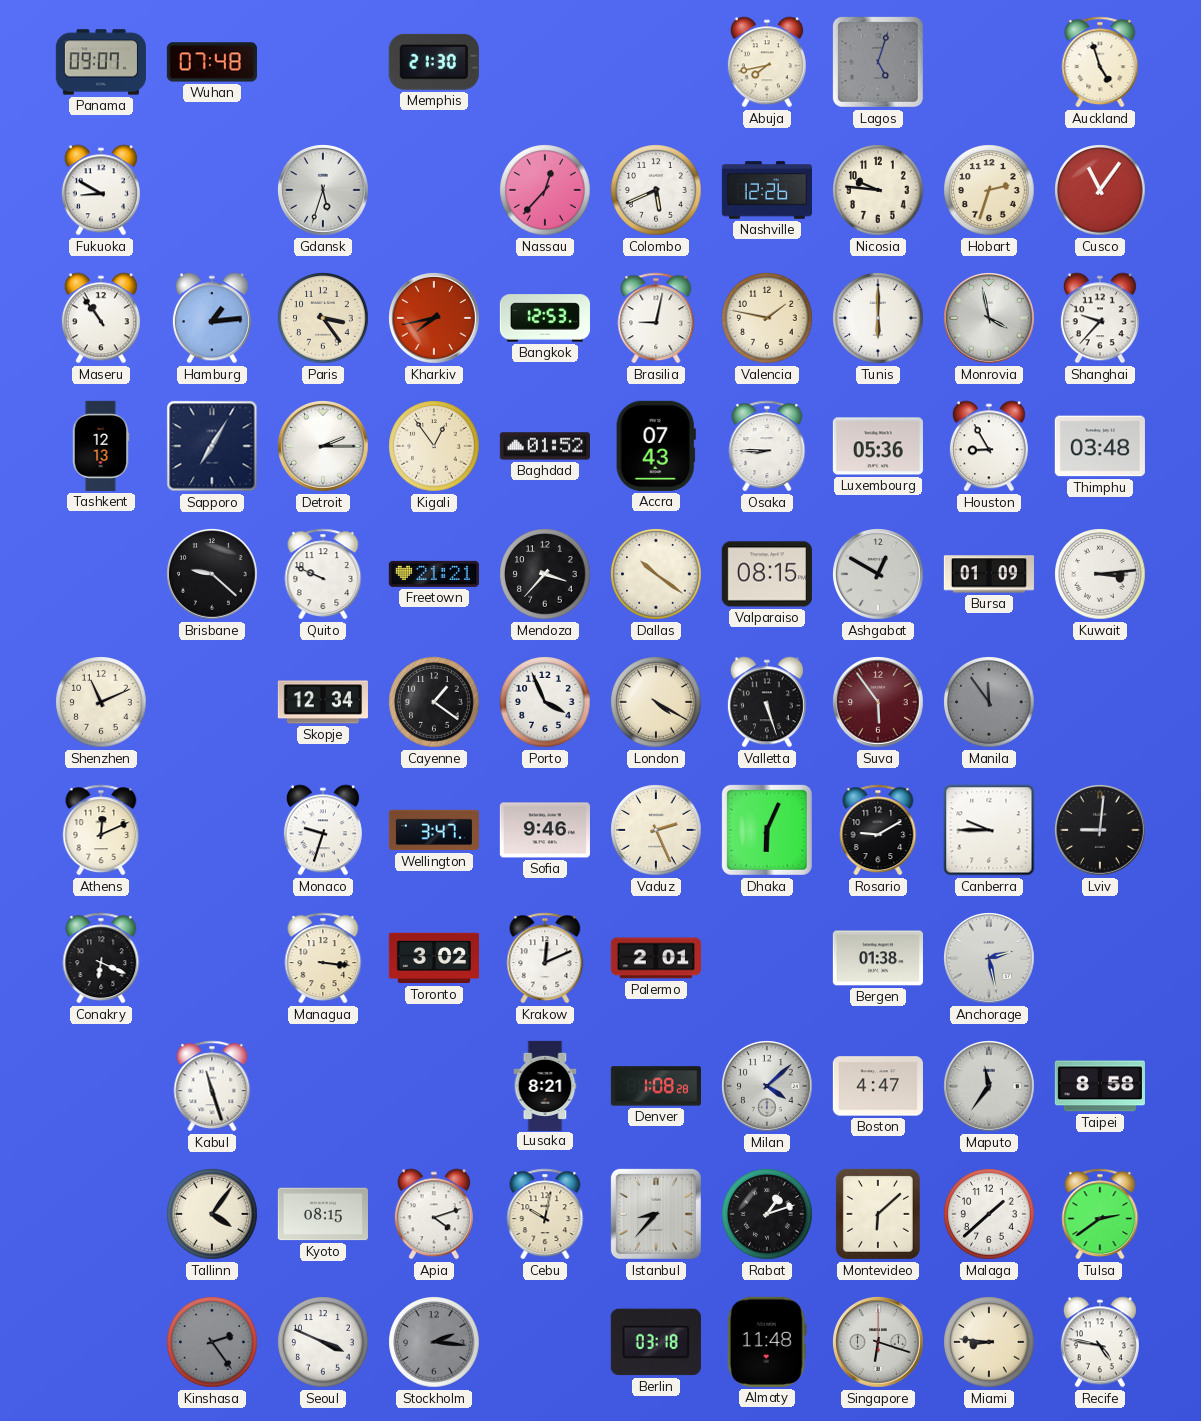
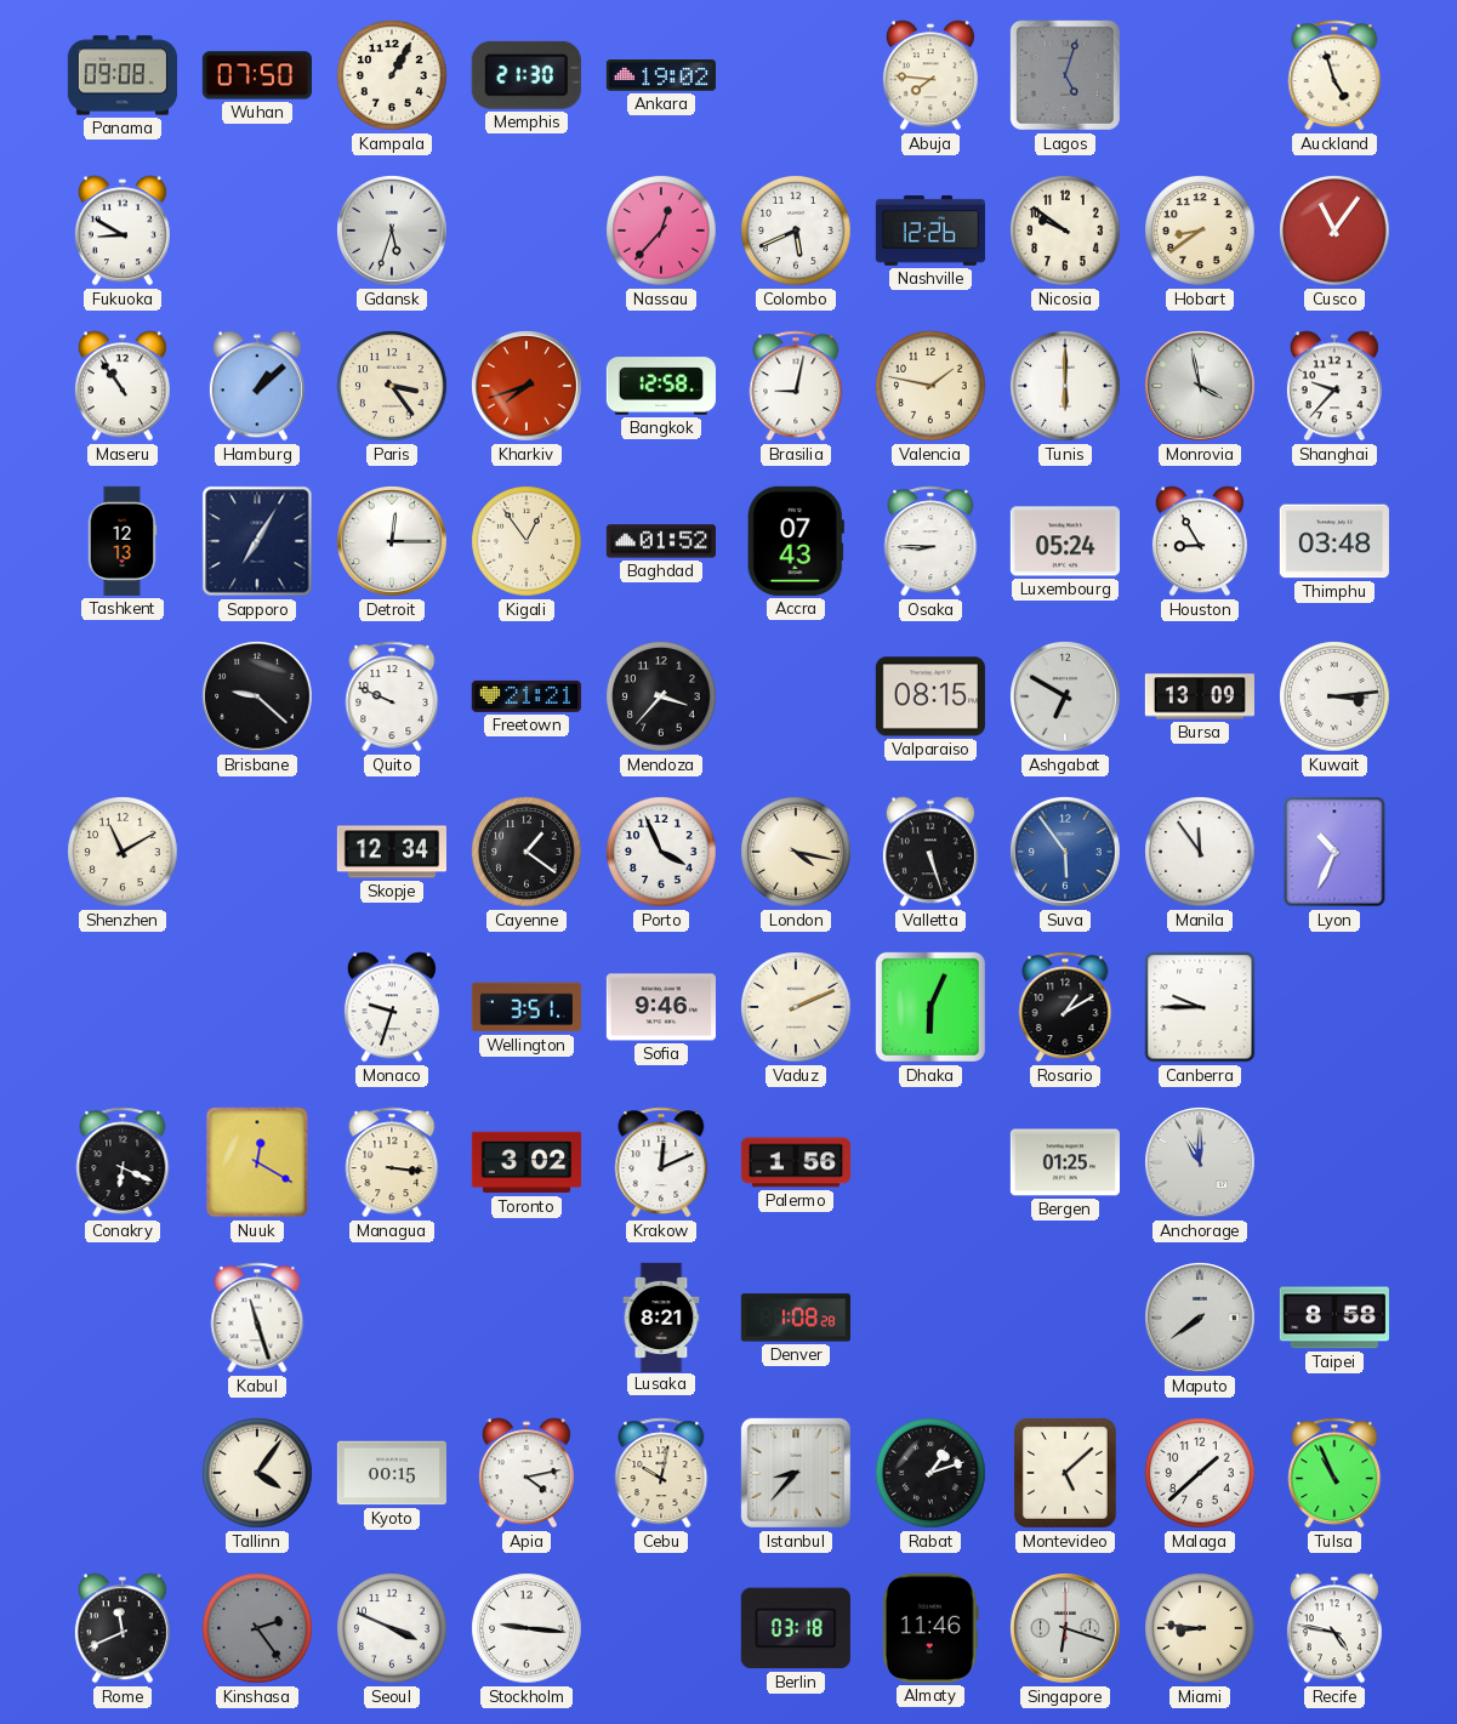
Panama: 09:07 -> 09:08 (123, 75)
Wuhan: 07:48 -> 07:50 (257, 75)
Kampala: none -> 1:05 (392, 75)
Ankara: none -> 19:02 (661, 75)
Abuja: 7:43 -> 7:46 (930, 75)
Nicosia: 9:46 -> 9:51 (1065, 231)
Hobart: 2:33 -> 8:39 (1200, 231)
Hamburg: 1:14 -> 1:08 (257, 386)
Kharkiv: 7:43 -> 7:42 (527, 386)
Bangkok: 12:53 -> 12:58 (661, 386)
Detroit: 2:15 -> 12:15 (392, 541)
Luxembourg: 05:36 -> 05:24 (1065, 541)
Dallas: 10:21 -> none (656, 574)
Ashgabat: 12:50 -> 6:50 (1065, 696)
Bursa: 01:09 -> 13:09 (1200, 696)
Shenzhen: 11:11 -> 11:10 (123, 852)
London: 4:20 -> 4:17 (796, 852)
Suva dial: burgundy -> blue (1065, 852)
Manila dial: grey -> white (1200, 852)
Lyon: none -> 10:34 (1334, 852)
Athens: 12:11 -> none (101, 830)
Wellington: 3:47 -> 3:51 (527, 1007)
Vaduz: 2:26 -> 2:11 (796, 1007)
Rosario: 9:10 -> 1:10 (1065, 1007)
Lviv: 9:01 -> none (1100, 830)
Nuuk: none -> 12:20 (257, 1162)
Palermo: 2:01 -> 1:56 (796, 1162)
Bergen: 01:38 -> 01:25 (1065, 1162)
Anchorage: 2:28 -> 11:00 (1200, 1162)
Milan: 4:08 -> none (767, 1086)
Boston: 4:47 -> none (878, 1086)
Maputo: 11:36 -> 7:39 (1200, 1318)
Kyoto: 08:15 -> 00:15 (392, 1473)
Apia: 4:12 -> 4:13 (527, 1473)
Montevideo: 6:08 -> 5:08 (1065, 1473)
Tulsa: 2:39 -> 10:56 (1334, 1473)
Rome: none -> 11:41 (123, 1628)
Stockholm: 2:16 -> 9:16 (527, 1628)
Stockholm dial: grey -> white (527, 1628)
Almaty: 11:48 -> 11:46 (930, 1628)
